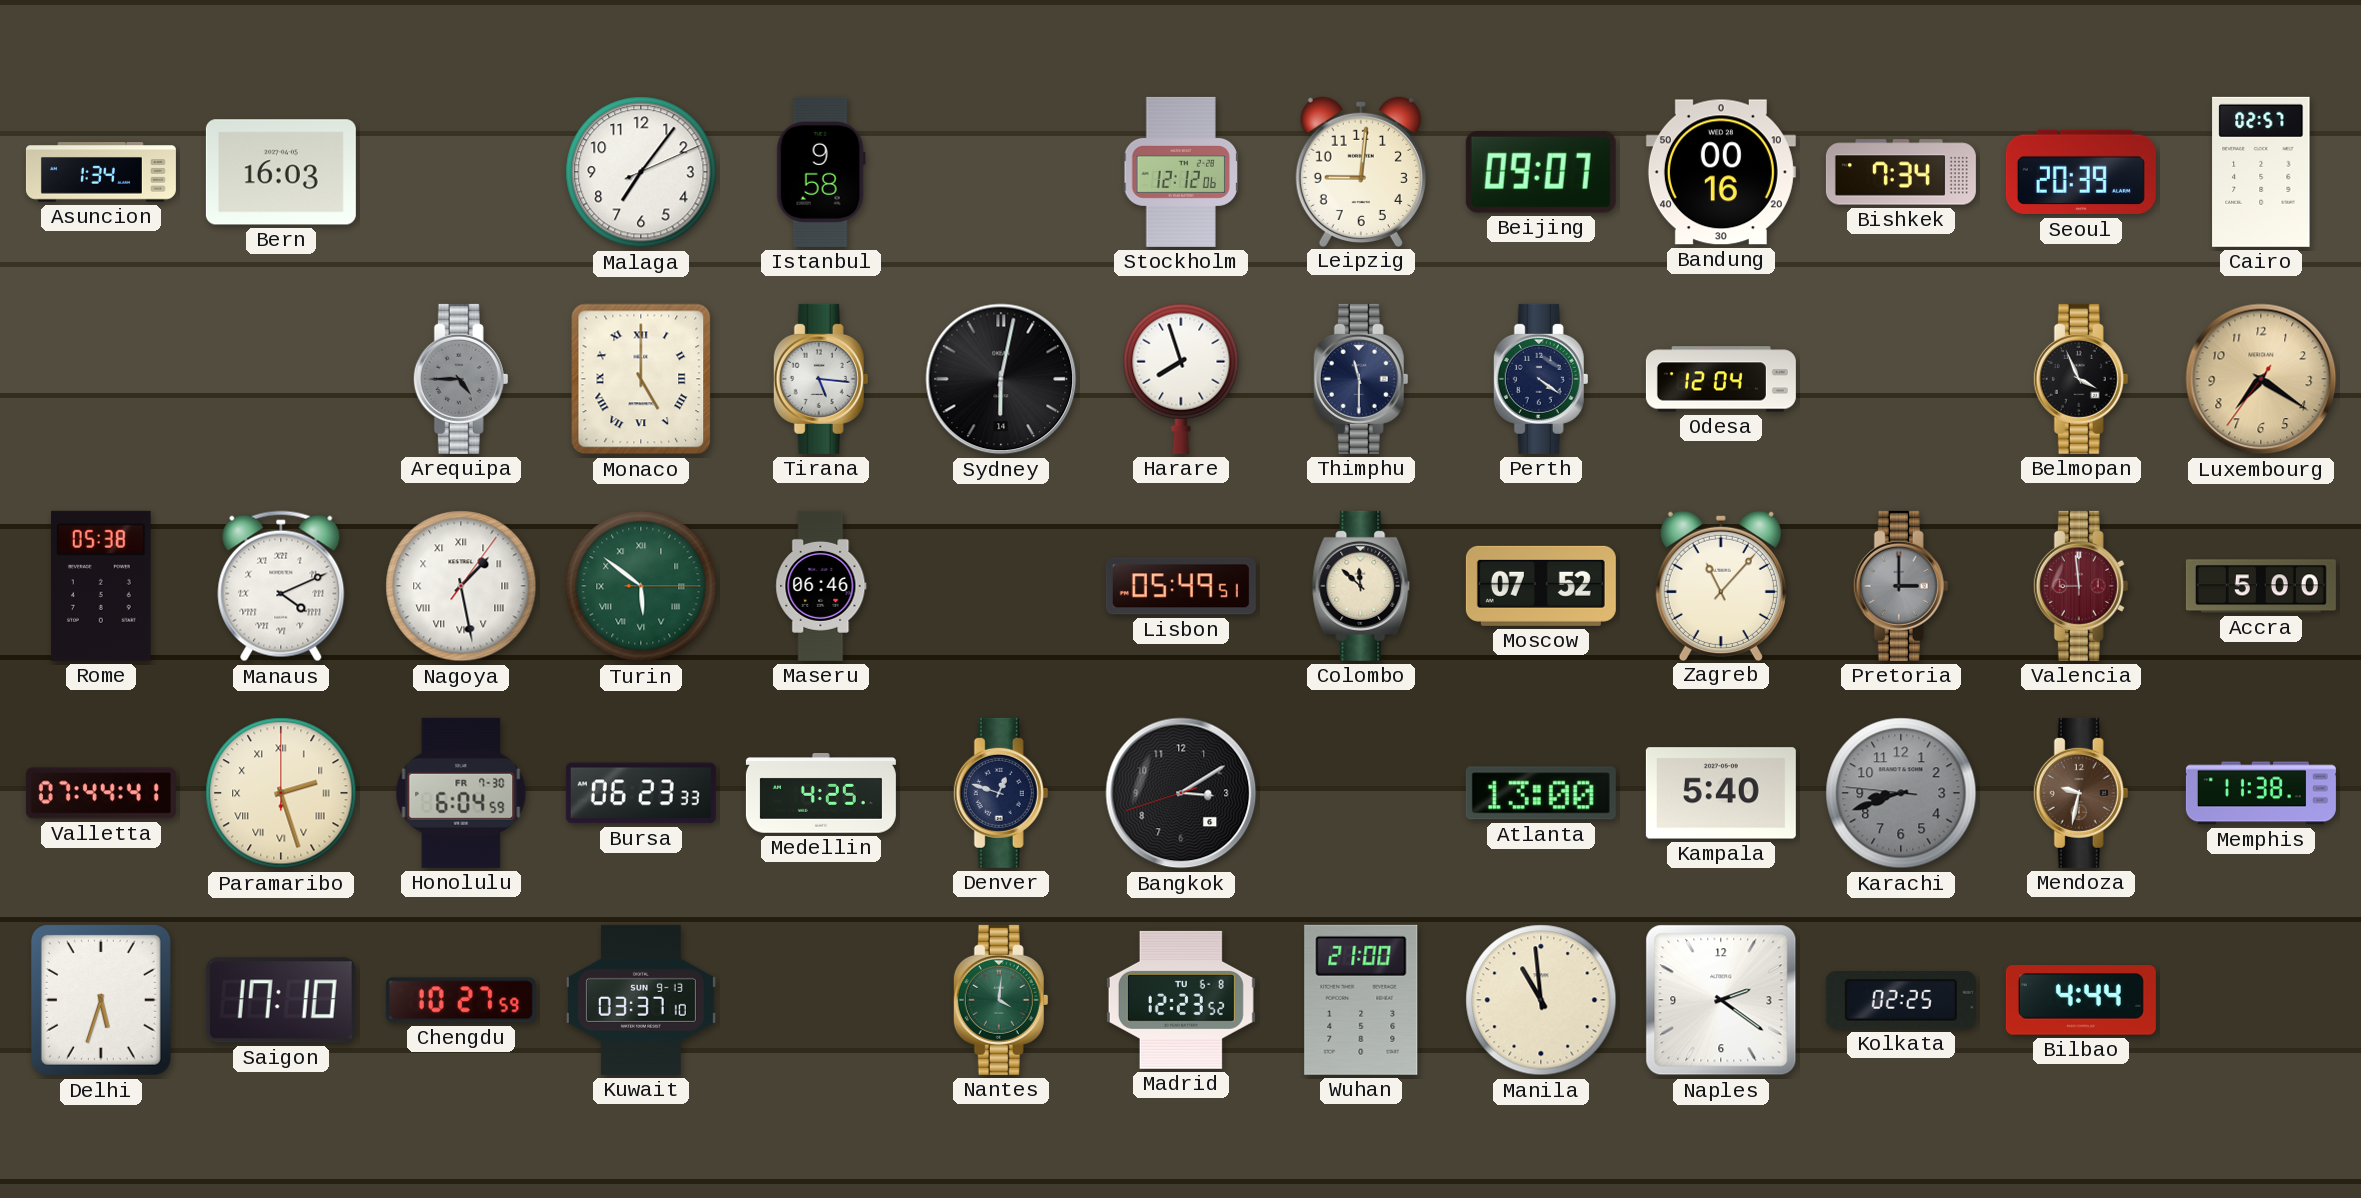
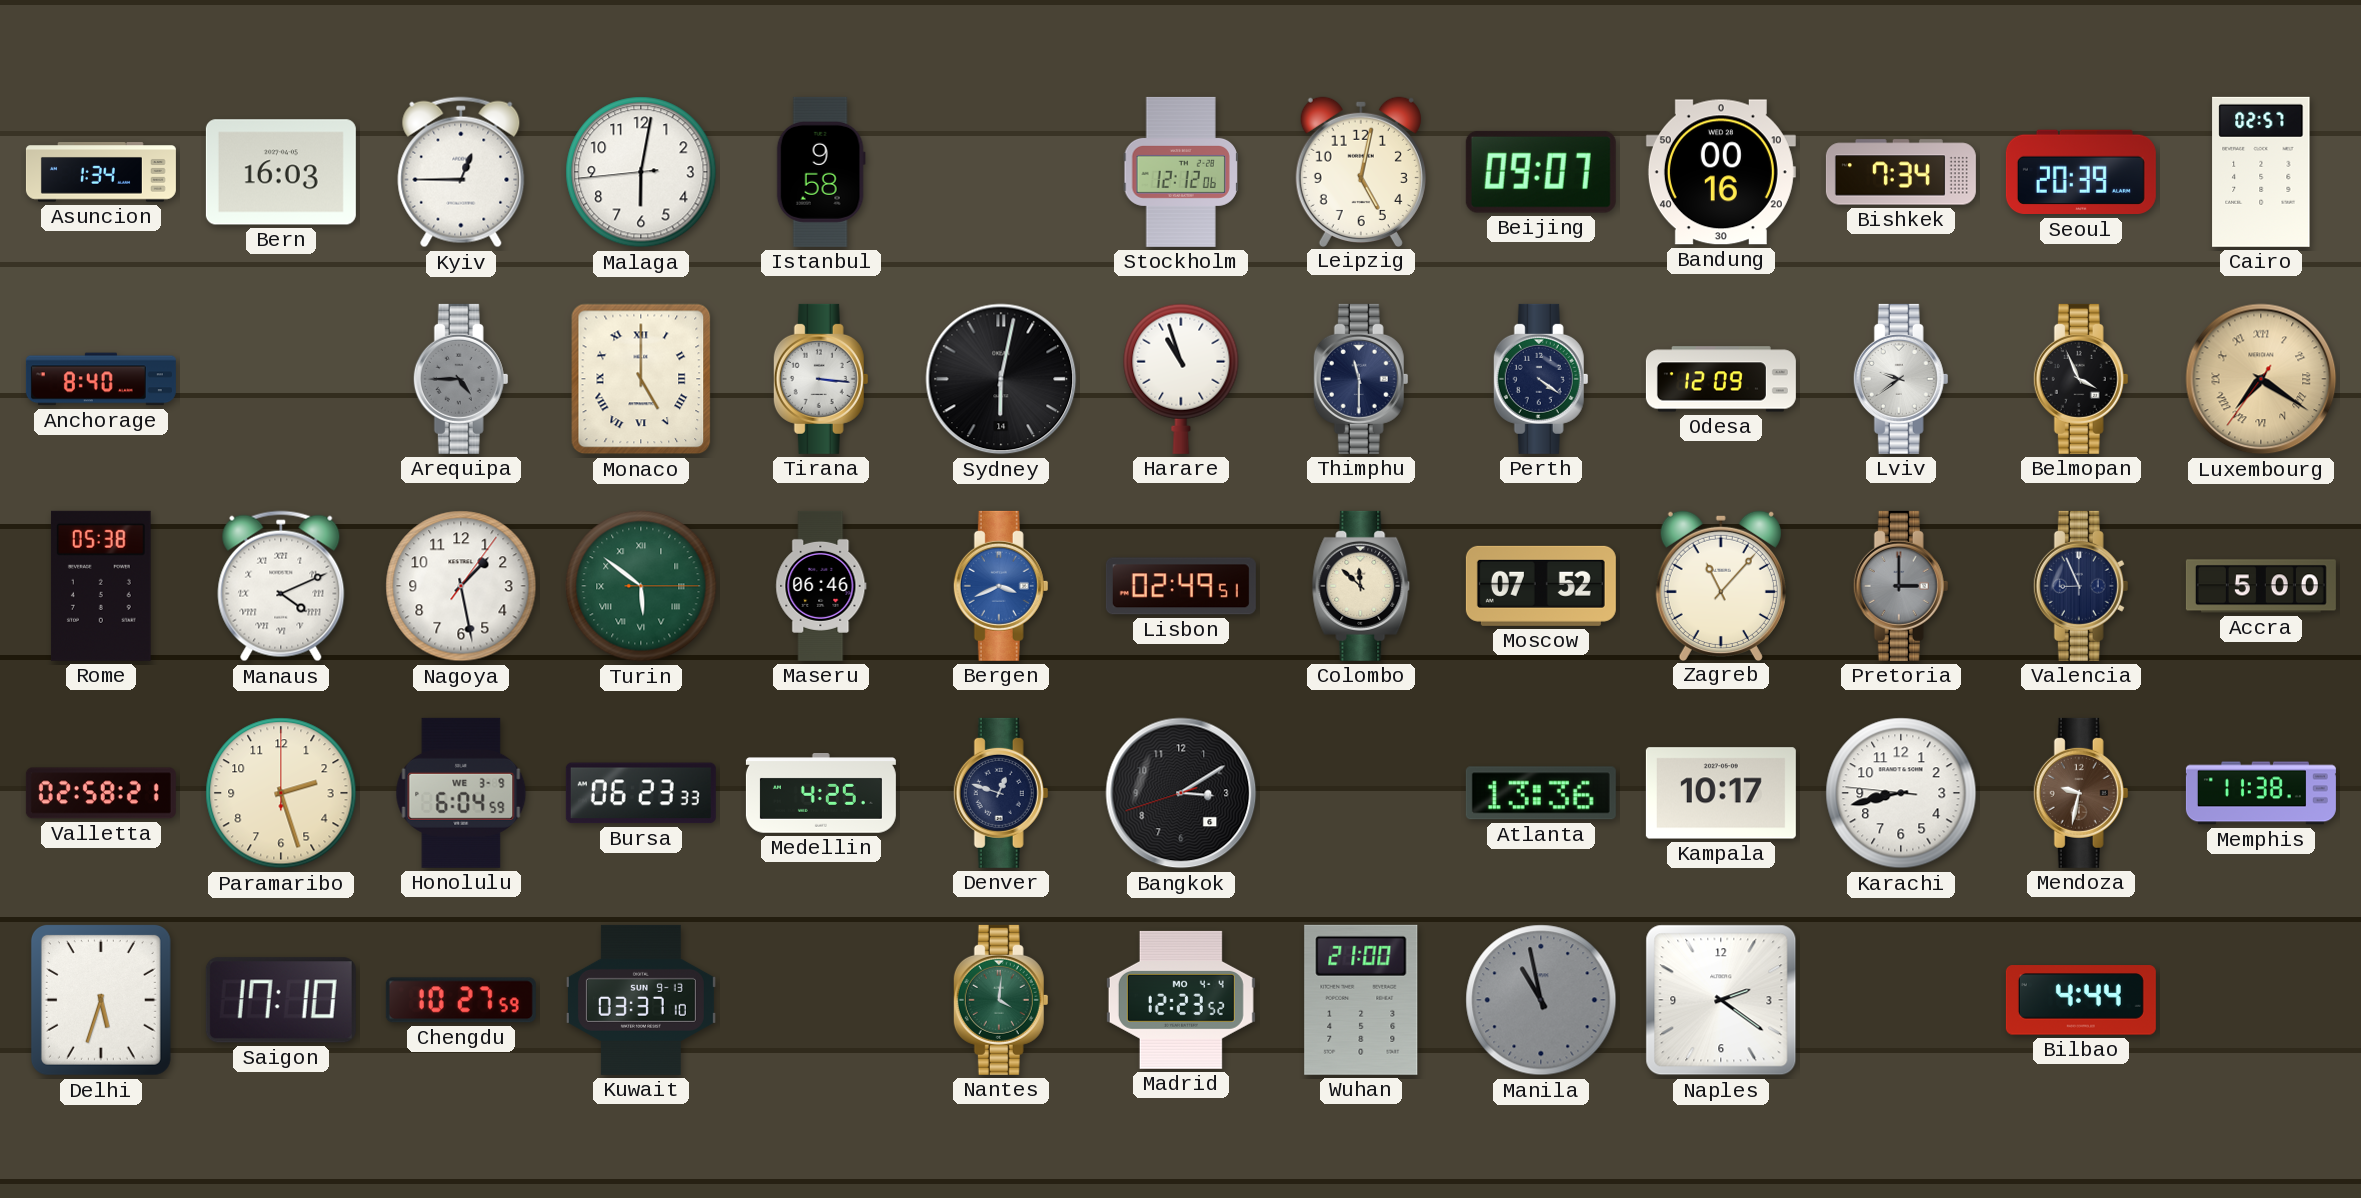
Kyiv: none -> 12:45 (461, 172)
Malaga: 7:06 -> 6:01 (641, 172)
Leipzig: 9:01 -> 5:02 (1361, 171)
Anchorage: none -> 8:40 (101, 379)
Tirana: 5:16 -> 3:16 (821, 379)
Harare: 7:57 -> 10:57 (1181, 379)
Odesa: 12:04 -> 12:09 (1721, 379)
Lviv: none -> 9:39 (1901, 379)
Luxembourg numerals: Arabic -> Roman (2261, 379)
Nagoya numerals: Roman -> Arabic (461, 586)
Bergen: none -> 3:41 (1001, 586)
Lisbon: 05:49 -> 02:49 (1181, 586)
Valencia: 8:59 -> 8:56 (2081, 586)
Valencia dial: burgundy -> navy (2081, 586)
Valletta: 07:44 -> 02:58 (101, 793)
Paramaribo numerals: Roman -> Arabic (281, 793)
Honolulu date: FR 7-30 -> WE 3-9 (461, 793)
Atlanta: 13:00 -> 13:36 (1541, 793)
Kampala: 5:40 -> 10:17 (1721, 793)
Karachi: 8:41 -> 8:42 (1901, 793)
Karachi dial: grey -> white (1901, 793)
Madrid date: TU 6-8 -> MO 4-4 (1181, 1000)
Manila: 10:59 -> 10:58 (1541, 1000)
Manila dial: cream -> grey (1541, 1000)
Kolkata: 02:25 -> none (1901, 1000)
